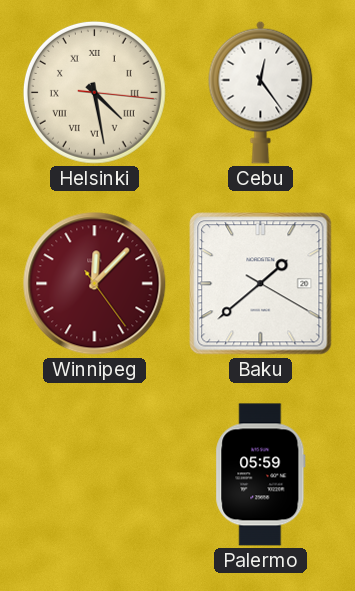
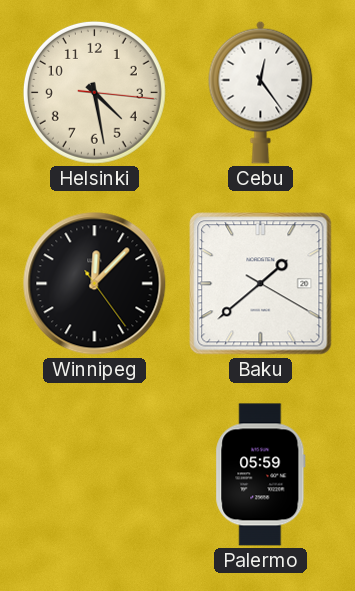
Helsinki numerals: Roman -> Arabic (94, 92)
Winnipeg dial: burgundy -> black (95, 284)
